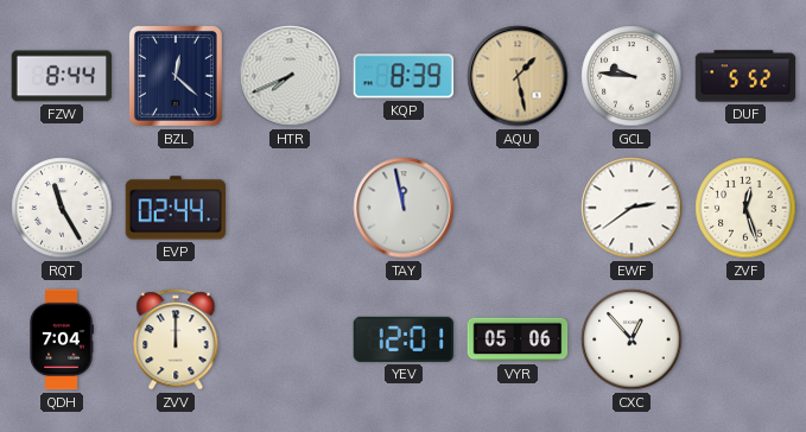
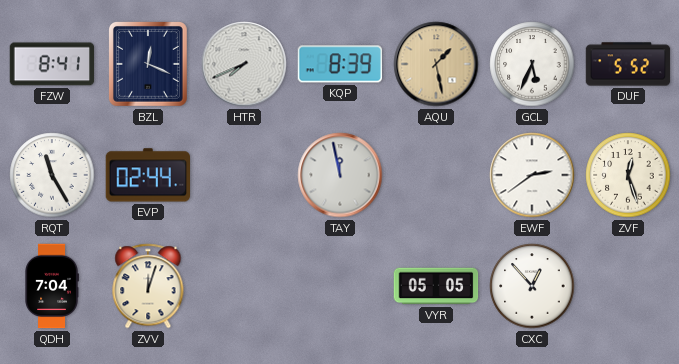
FZW: 8:44 -> 8:41 (52, 64)
BZL: 12:22 -> 12:19 (149, 65)
GCL: 9:46 -> 5:34 (532, 64)
ZVV: 12:00 -> 12:03 (148, 286)
YEV: 12:01 -> none (404, 339)
VYR: 05:06 -> 05:05 (436, 286)
